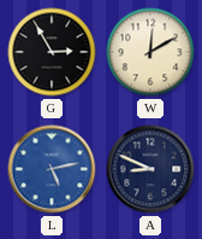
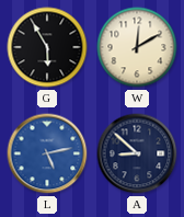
G: 2:55 -> 5:55 (47, 47)
A: 8:49 -> 8:52 (137, 153)
